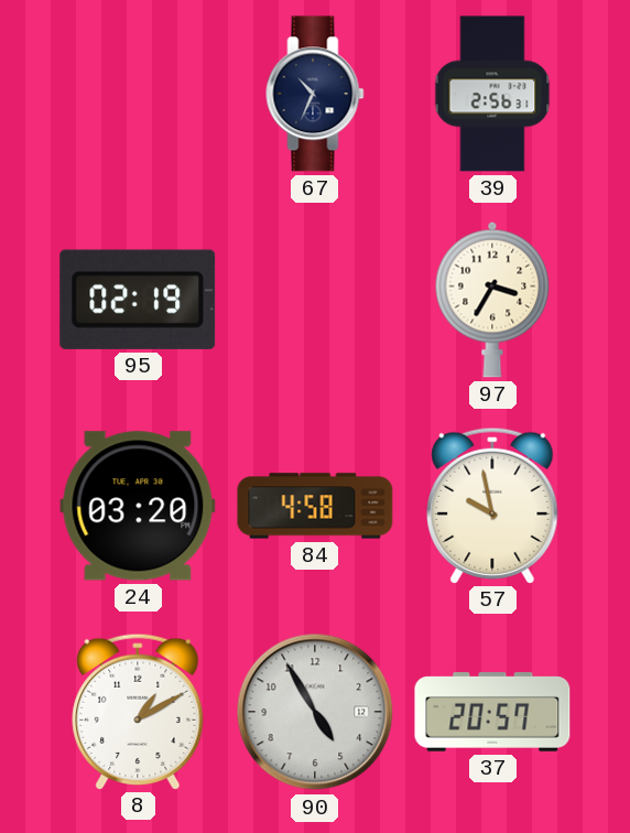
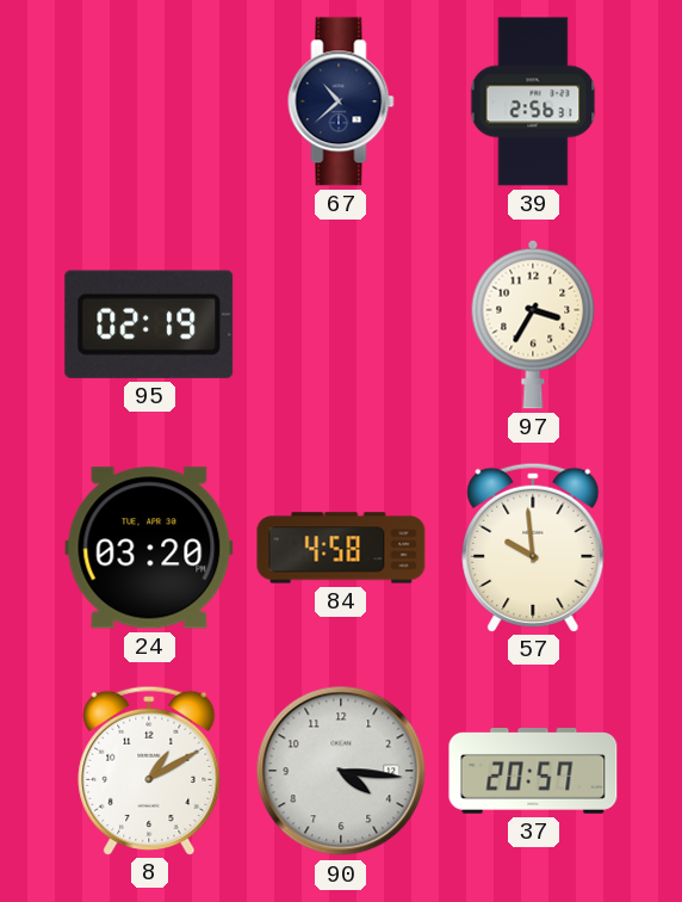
67: 10:34 -> 10:38 (341, 101)
57: 9:58 -> 9:59 (533, 546)
90: 4:55 -> 4:16 (341, 771)
